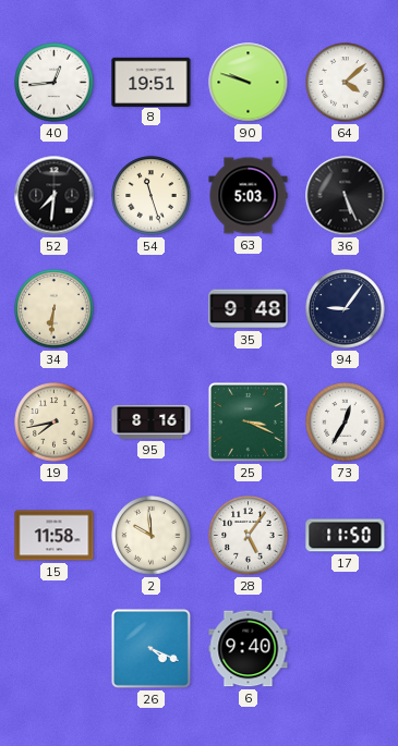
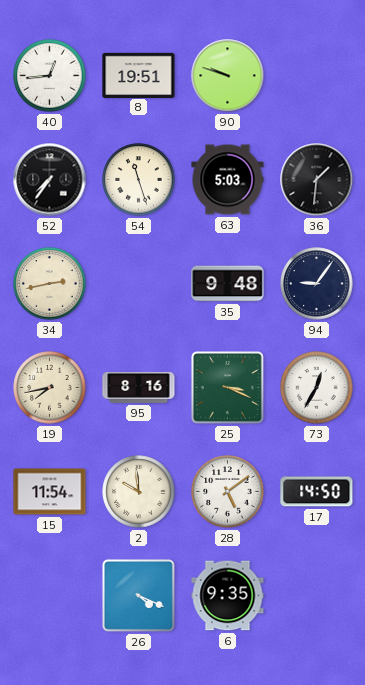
64: 4:08 -> none (346, 83)
52: 7:31 -> 7:36 (50, 180)
36: 5:26 -> 1:31 (317, 180)
34: 6:31 -> 2:43 (50, 284)
15: 11:58 -> 11:54 (50, 492)
28: 5:06 -> 5:09 (228, 492)
17: 11:50 -> 14:50 (317, 492)
6: 9:40 -> 9:35 (228, 596)
